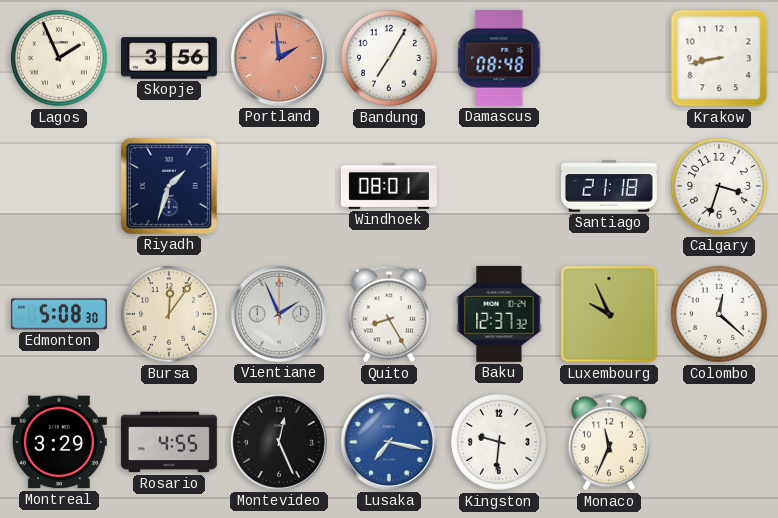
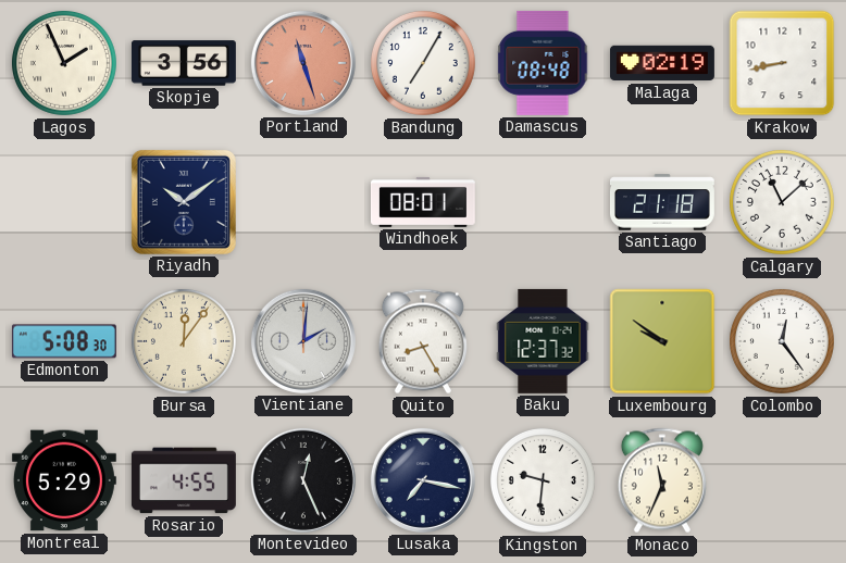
Portland: 1:59 -> 11:27 (303, 63)
Malaga: none -> 02:19 (662, 63)
Riyadh: 1:33 -> 10:09 (184, 202)
Calgary: 3:33 -> 11:08 (782, 202)
Vientiane: 1:56 -> 2:01 (303, 341)
Luxembourg: 9:56 -> 9:51 (662, 341)
Colombo: 12:22 -> 12:24 (782, 341)
Montreal: 3:29 -> 5:29 (64, 480)
Lusaka dial: blue -> navy (423, 480)
